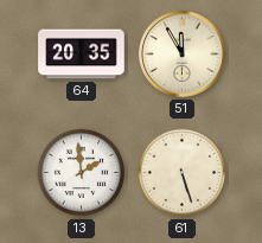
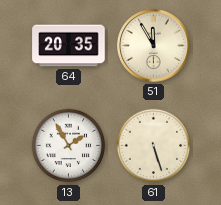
13: 1:59 -> 1:55 (69, 146)
